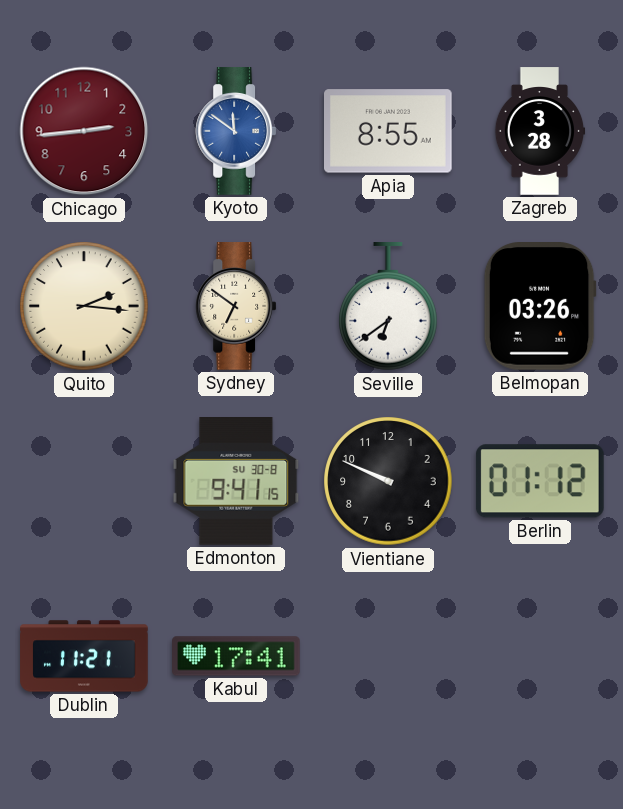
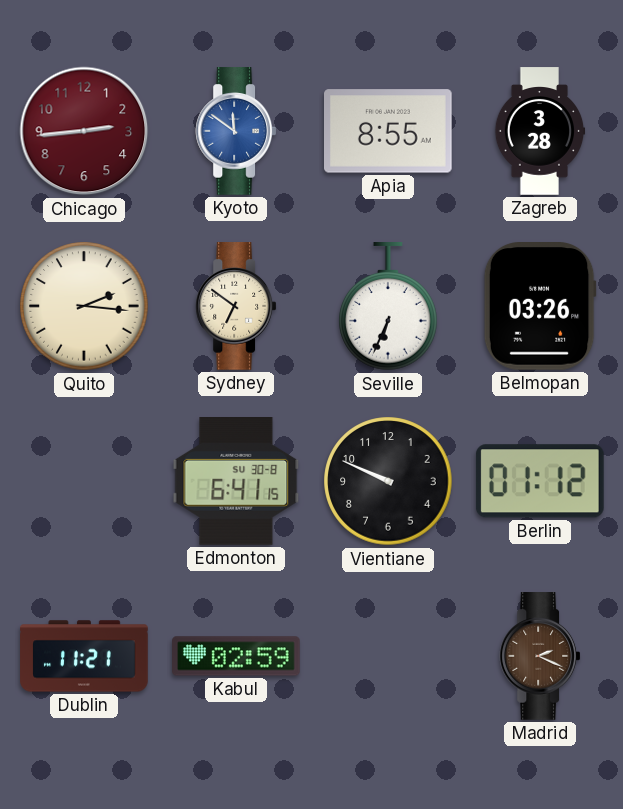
Seville: 6:39 -> 6:34 (389, 307)
Edmonton: 9:41 -> 6:41 (236, 482)
Kabul: 17:41 -> 02:59 (236, 656)
Madrid: none -> 2:19 (540, 656)
